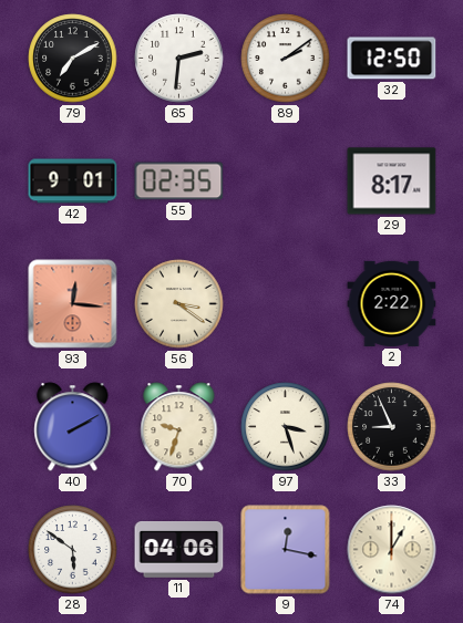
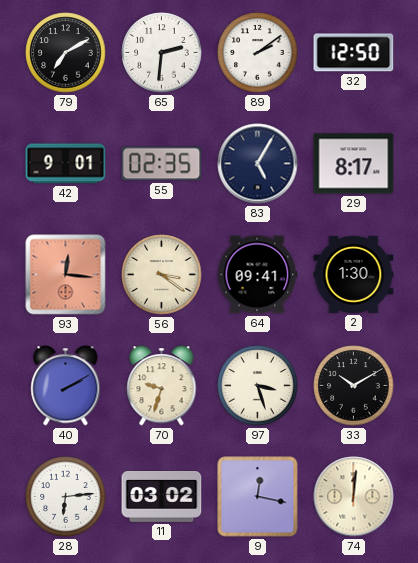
83: none -> 5:05 (258, 164)
64: none -> 09:41 (257, 275)
2: 2:22 -> 1:30 (354, 274)
33: 8:56 -> 10:10 (354, 386)
28: 5:51 -> 6:14 (66, 497)
11: 04:06 -> 03:02 (162, 497)
74: 1:00 -> 12:01 (354, 497)
